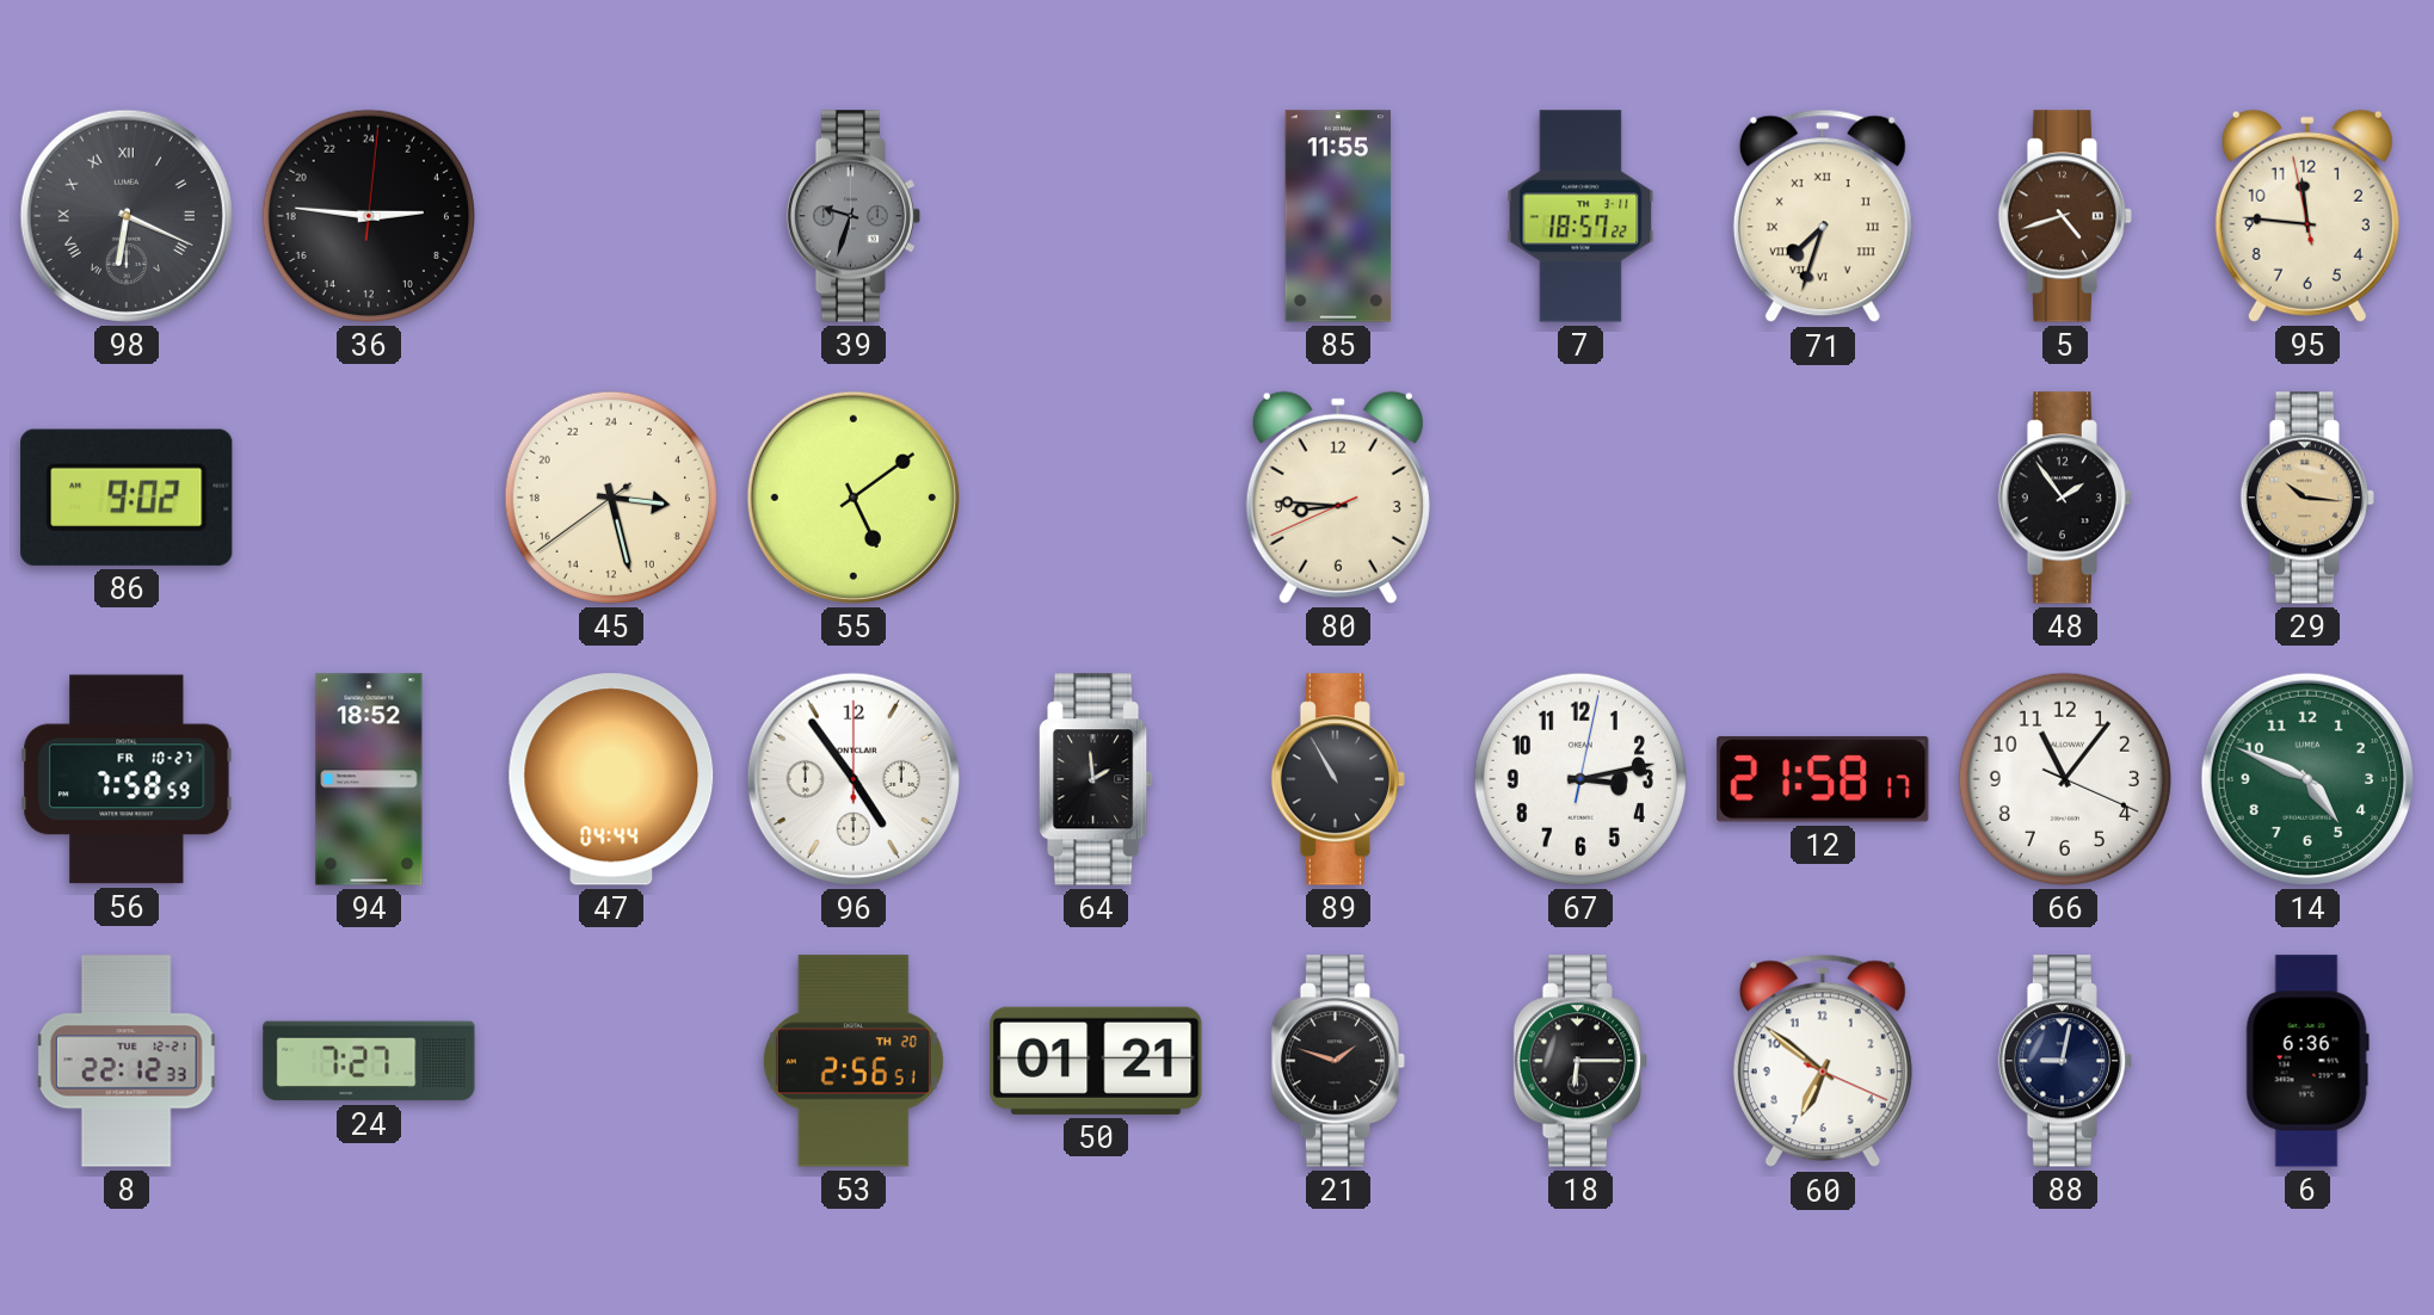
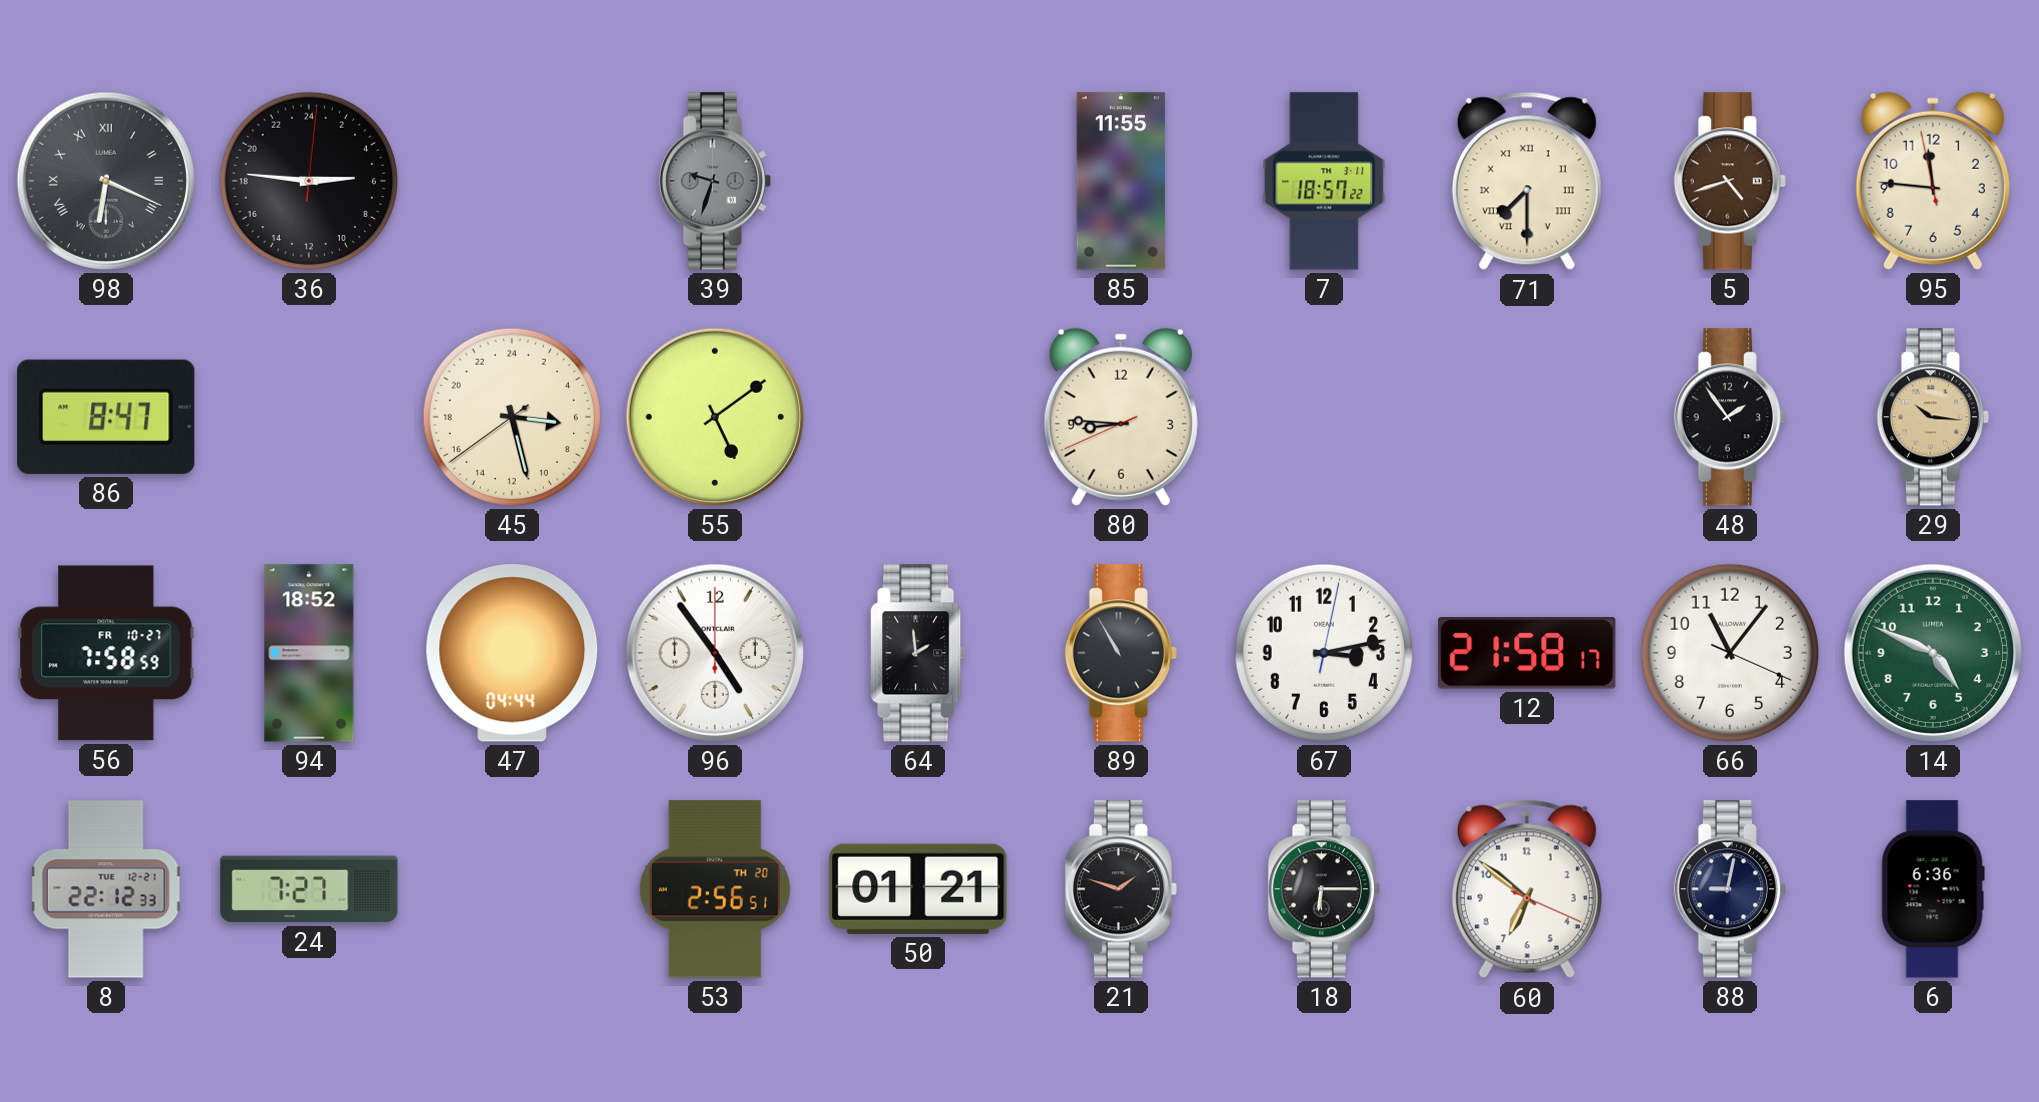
71: 7:33 -> 7:30 (1527, 181)
86: 9:02 -> 8:47 (106, 417)
